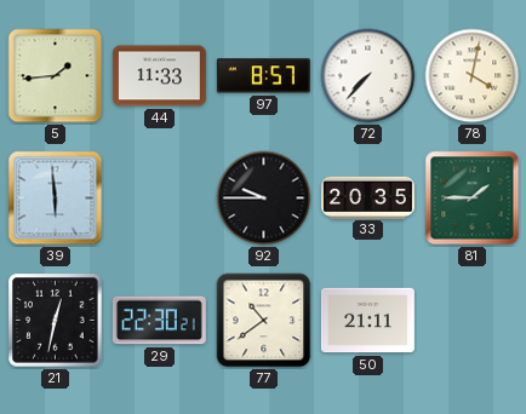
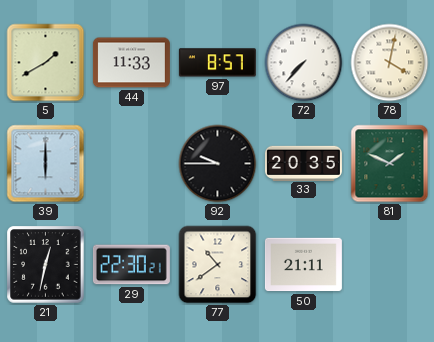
5: 1:44 -> 1:40 (46, 63)
39: 5:59 -> 6:00 (46, 164)
81: 1:45 -> 1:49 (390, 164)
